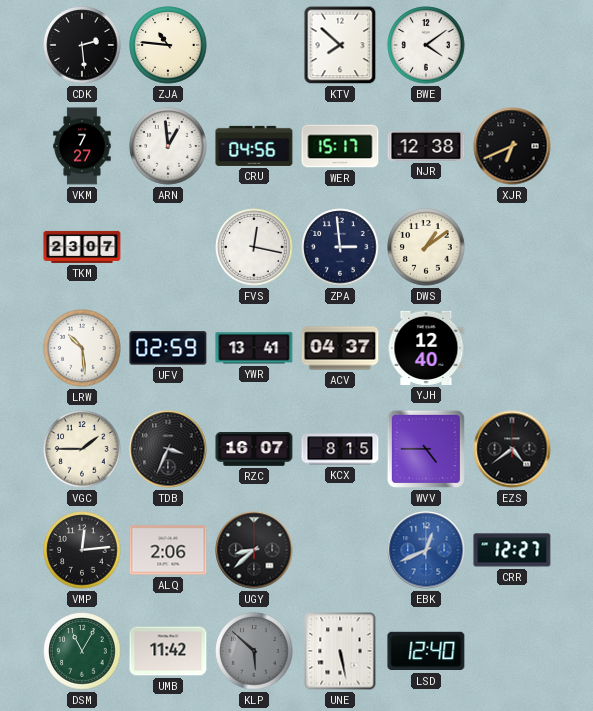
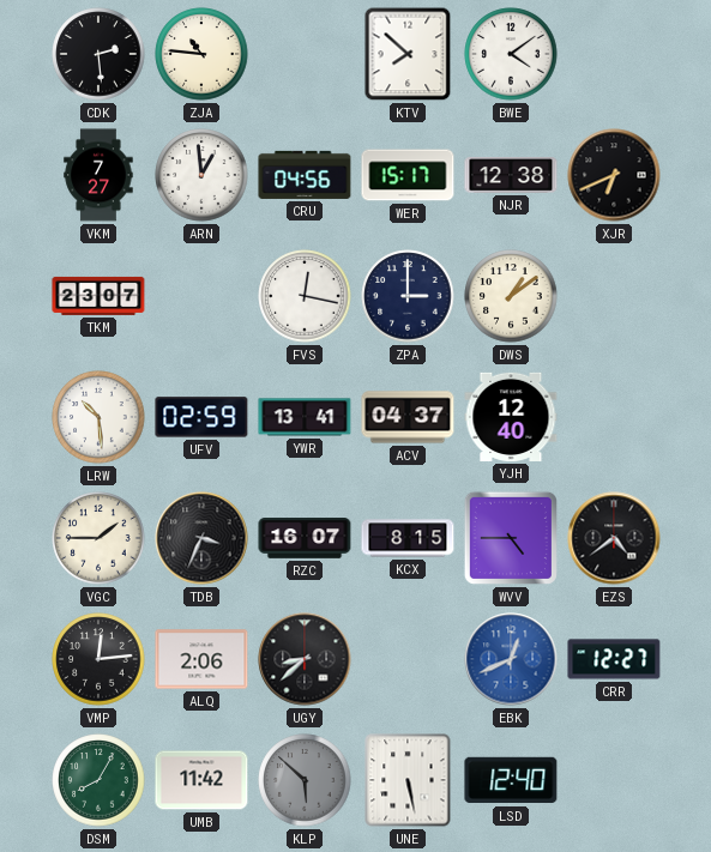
ZPA: 2:59 -> 3:00 (408, 296)
DSM: 11:05 -> 8:05 (98, 780)
